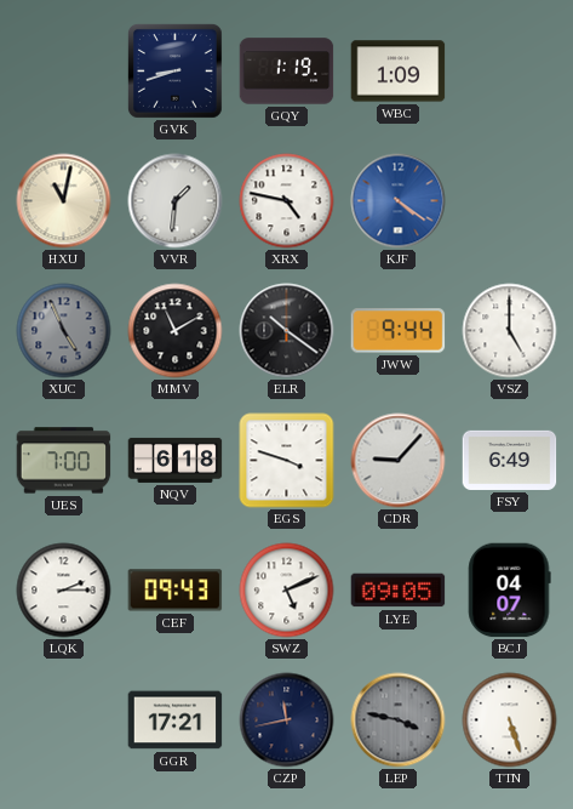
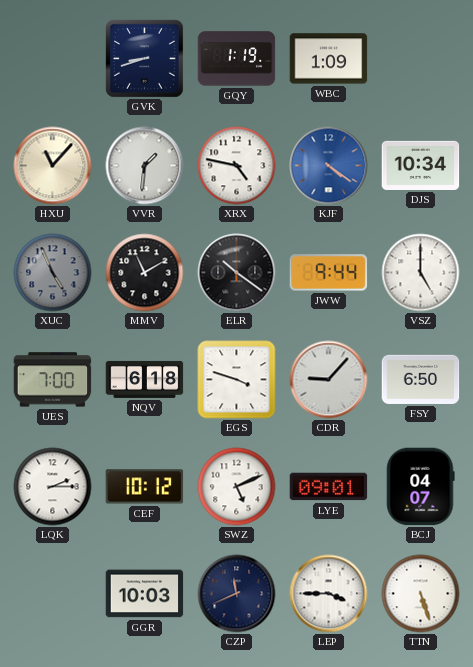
HXU: 11:02 -> 11:07 (53, 166)
DJS: none -> 10:34 (421, 165)
FSY: 6:49 -> 6:50 (421, 379)
CEF: 09:43 -> 10:12 (145, 487)
LYE: 09:05 -> 09:01 (329, 487)
GGR: 17:21 -> 10:03 (145, 594)
CZP: 11:43 -> 11:41 (237, 594)
LEP: 3:47 -> 3:45 (329, 594)
LEP dial: grey -> white (329, 594)
